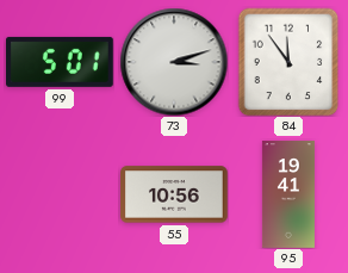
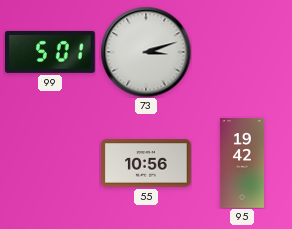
84: 11:54 -> none (288, 62)
95: 19:41 -> 19:42 (242, 163)
